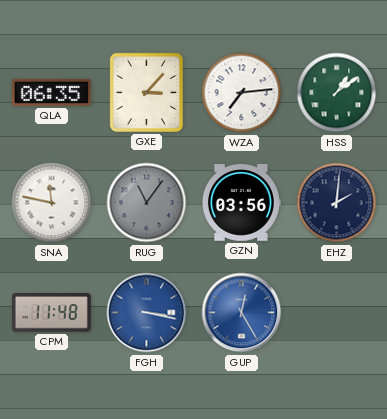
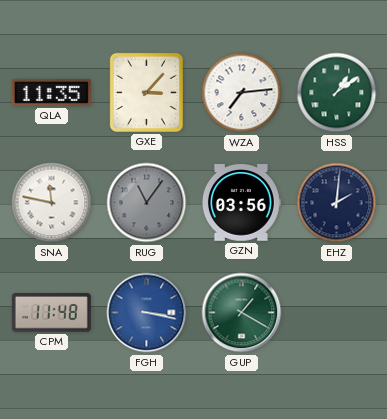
QLA: 06:35 -> 11:35 (51, 92)
GUP: 12:25 -> 1:20 (242, 313)
GUP dial: blue -> green (242, 313)
